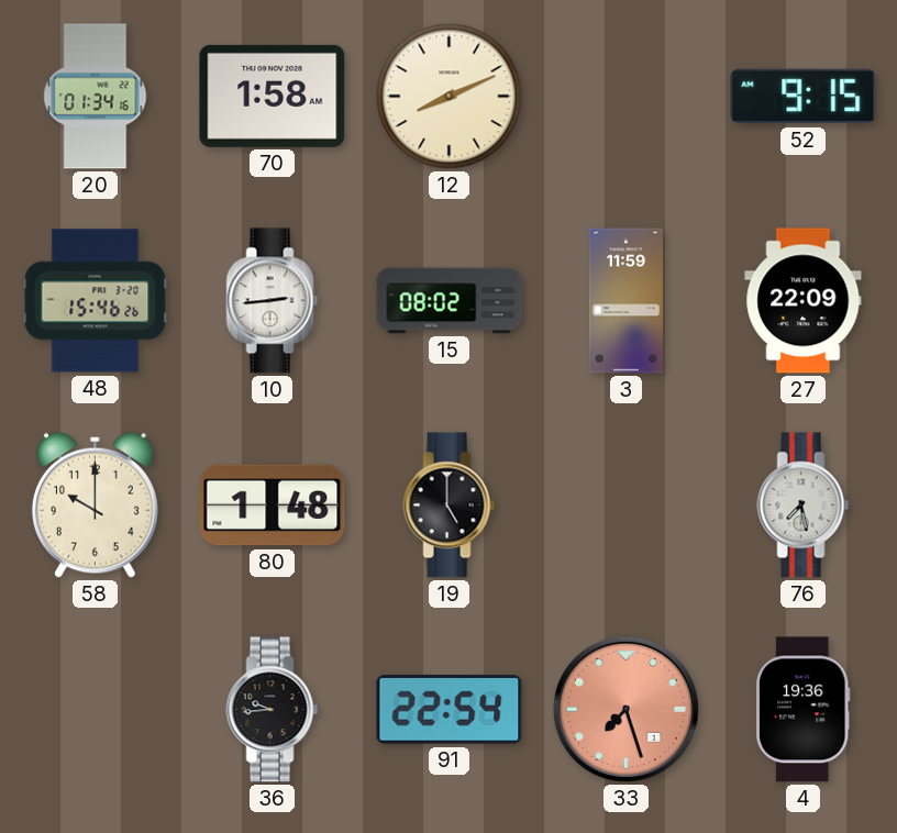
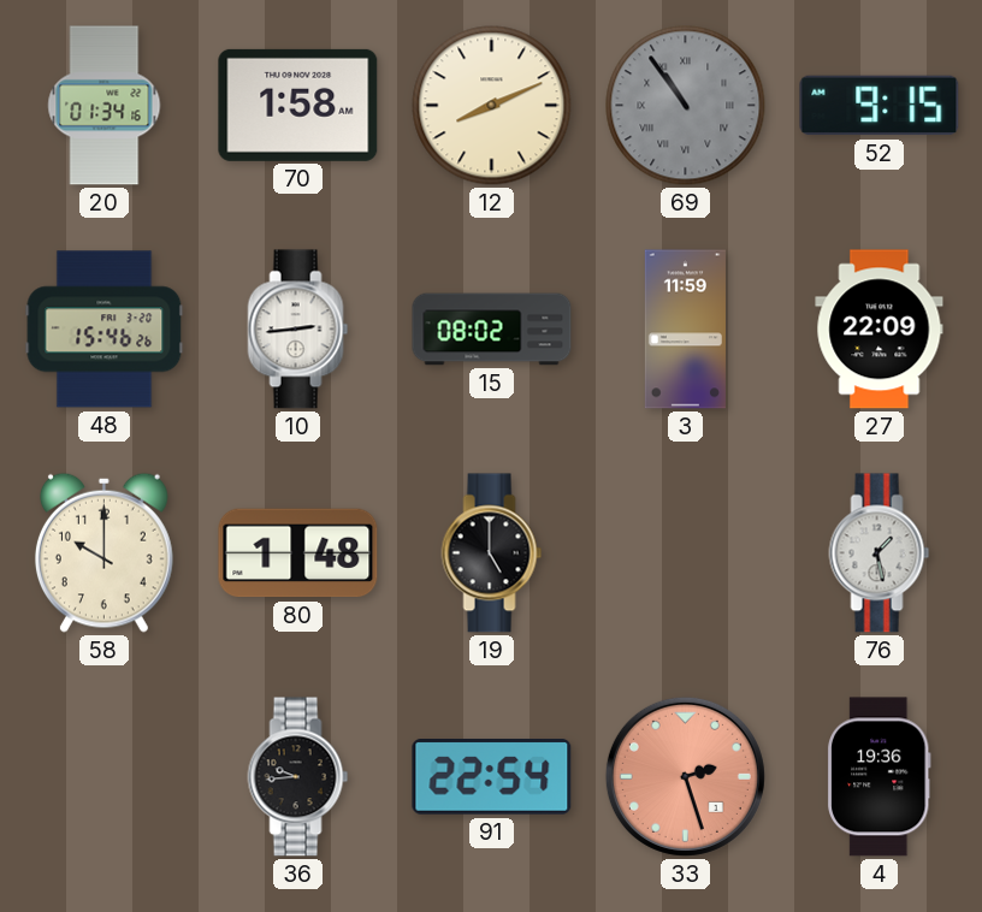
69: none -> 10:54 (686, 106)
76: 7:28 -> 1:28 (880, 553)
33: 7:27 -> 2:27 (685, 776)
